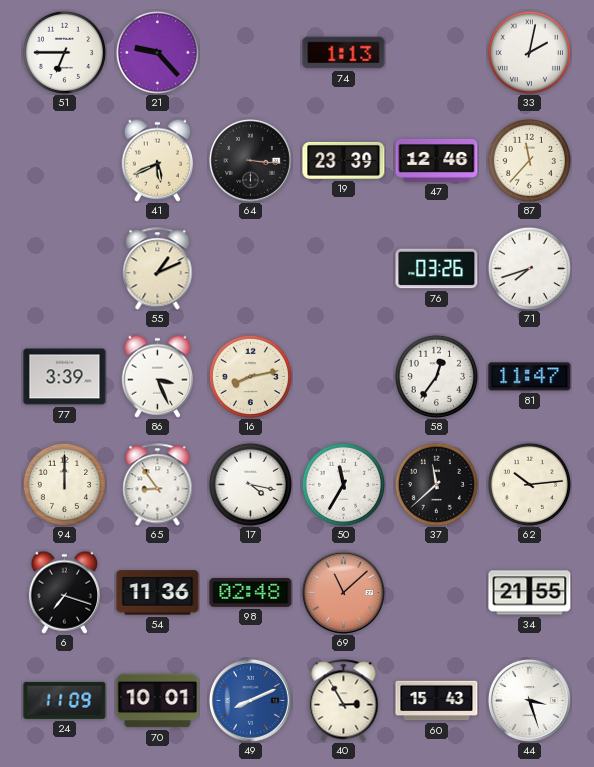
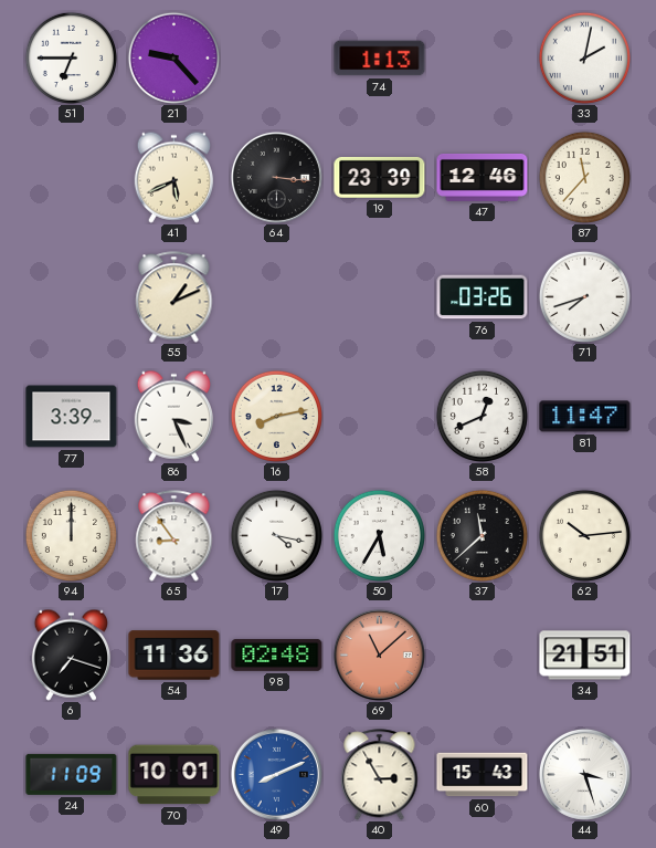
58: 12:36 -> 12:41 (482, 416)
50: 11:35 -> 5:35 (379, 535)
34: 21:55 -> 21:51 (585, 656)
